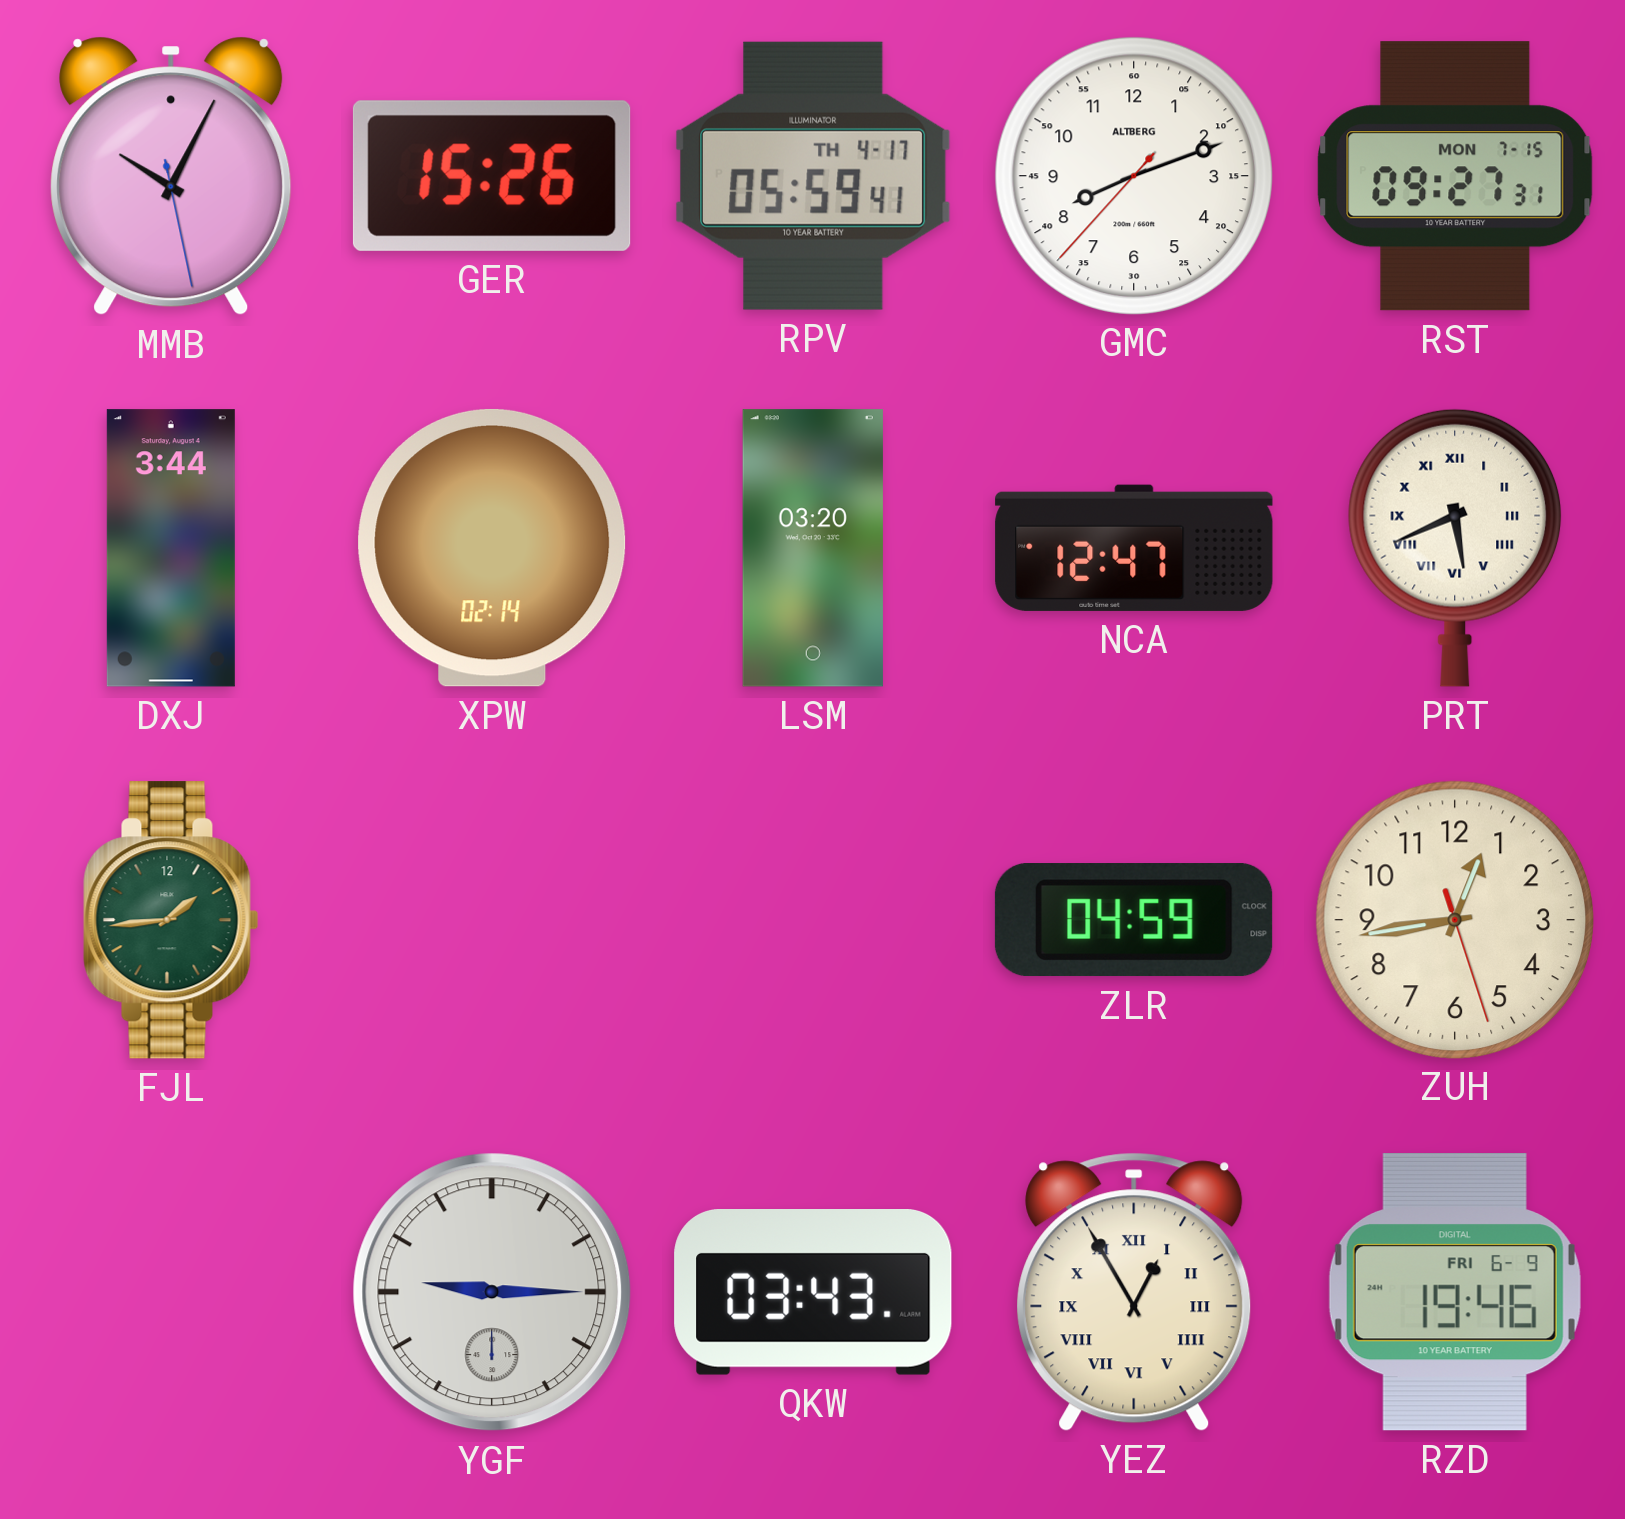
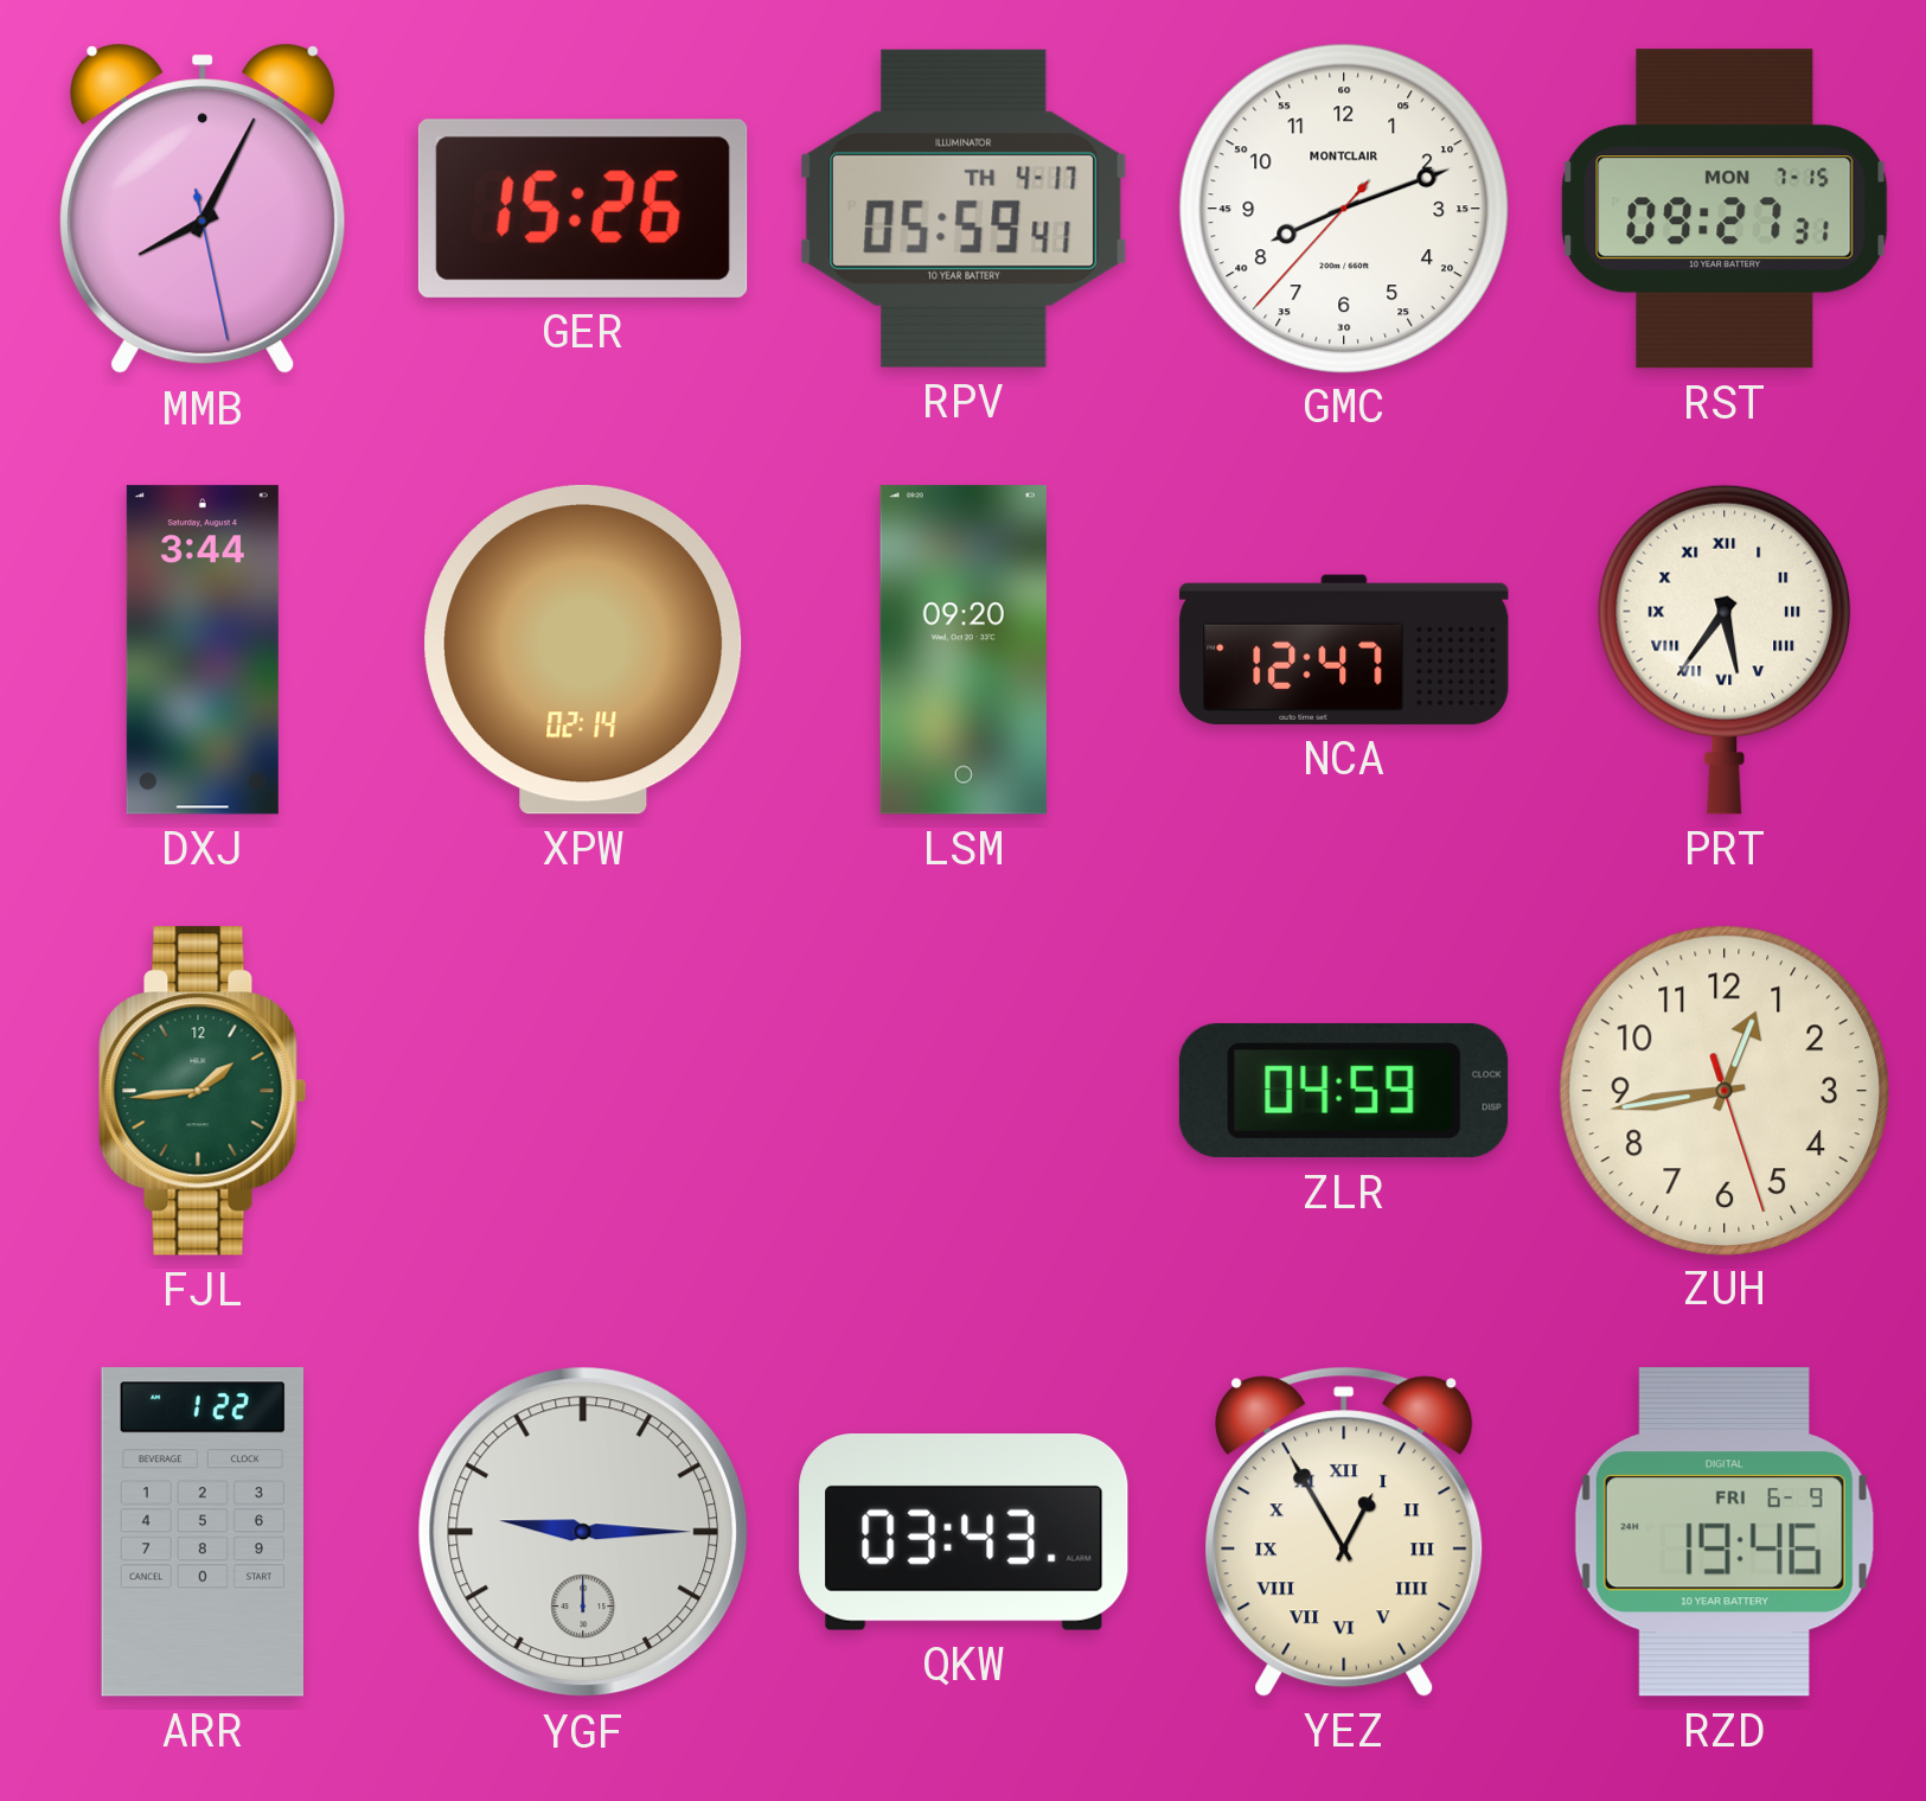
MMB: 10:04 -> 8:04 (203, 209)
GMC brand: ALTBERG -> MONTCLAIR (1343, 207)
LSM: 03:20 -> 09:20 (964, 650)
PRT: 5:41 -> 5:36 (1725, 650)
ARR: none -> 1:22 (201, 1532)
